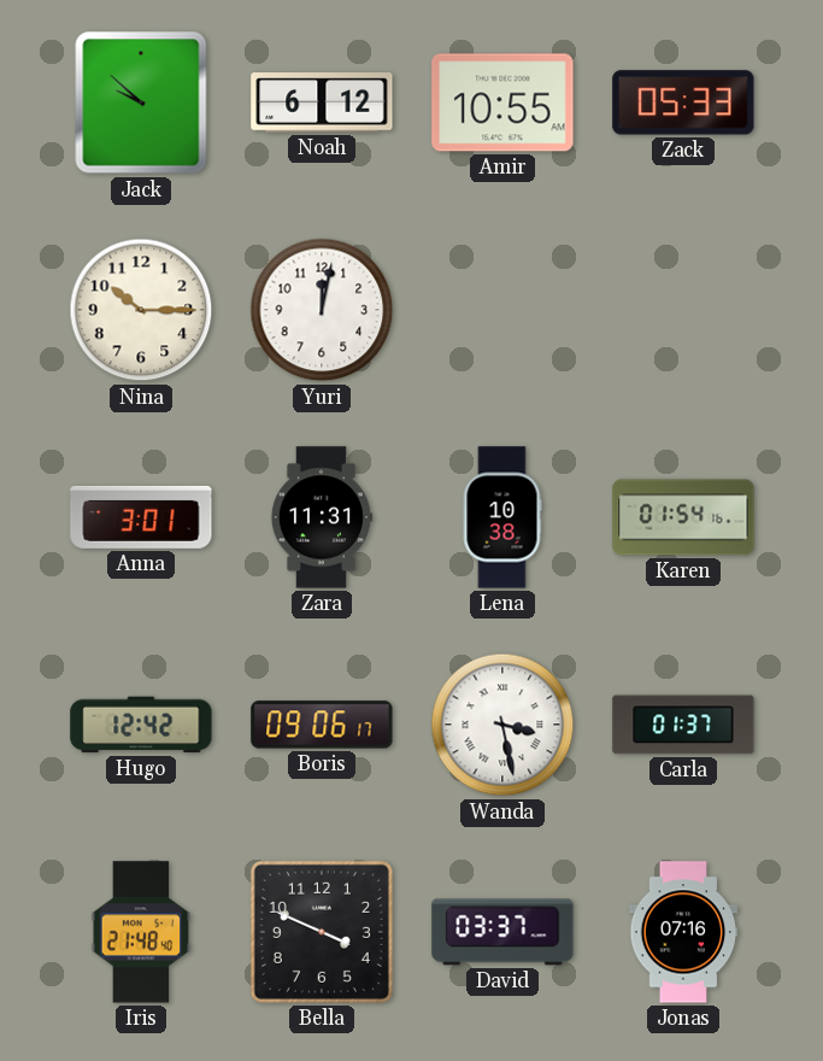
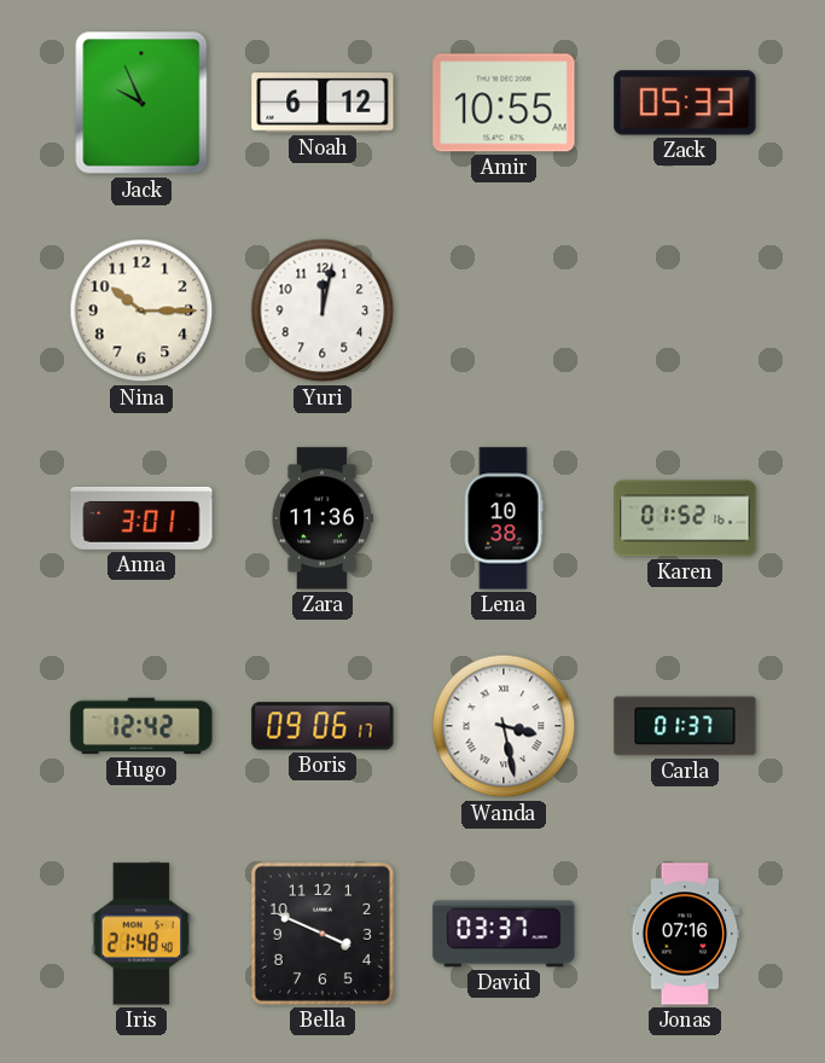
Jack: 9:52 -> 9:56 (141, 103)
Zara: 11:31 -> 11:36 (321, 518)
Karen: 01:54 -> 01:52 (685, 518)
